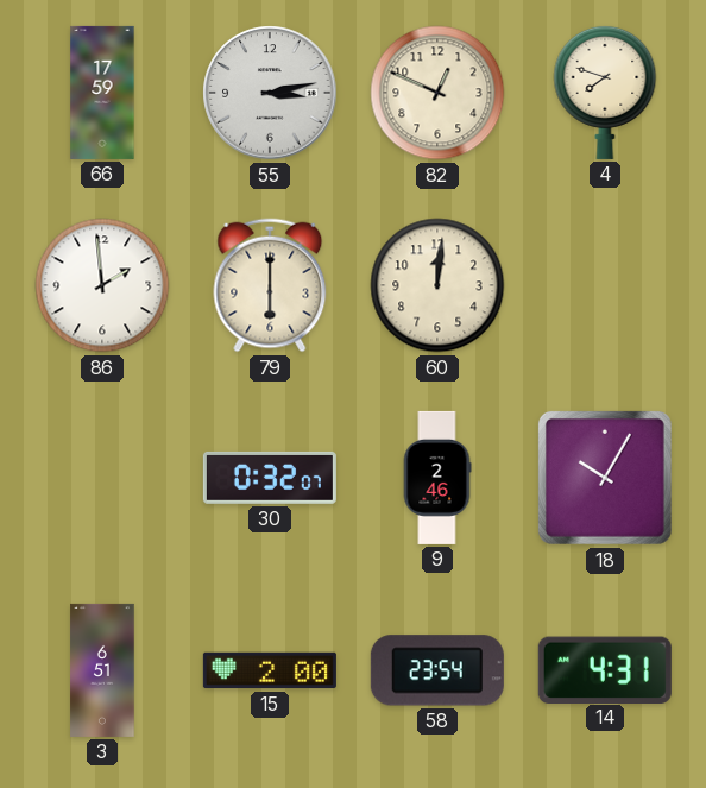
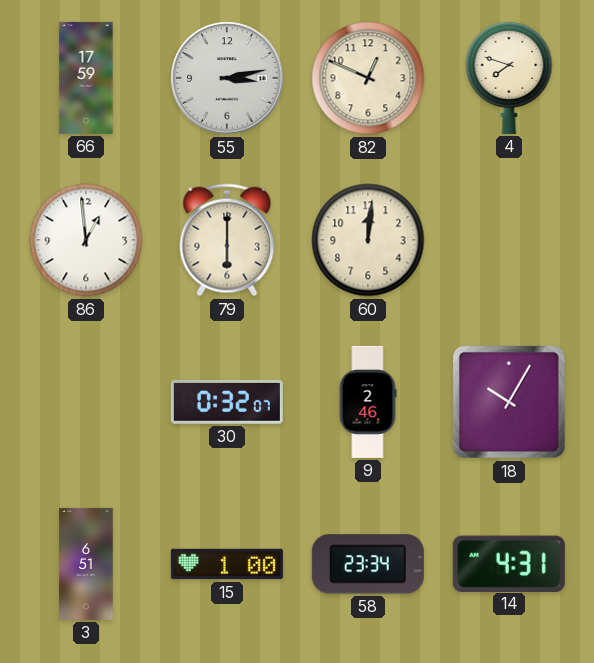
86: 1:59 -> 12:59 (86, 240)
15: 2:00 -> 1:00 (227, 564)
58: 23:54 -> 23:34 (368, 564)
